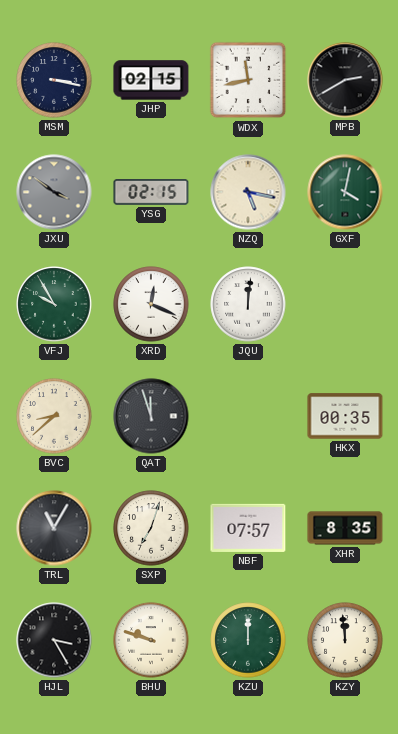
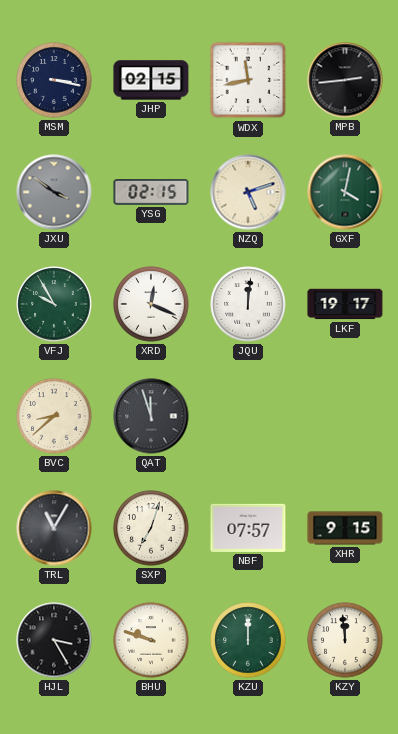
MPB: 2:40 -> 2:44 (345, 80)
NZQ: 5:17 -> 5:12 (248, 192)
LKF: none -> 19:17 (345, 304)
HKX: 00:35 -> none (345, 416)
XHR: 8:35 -> 9:15 (345, 528)
